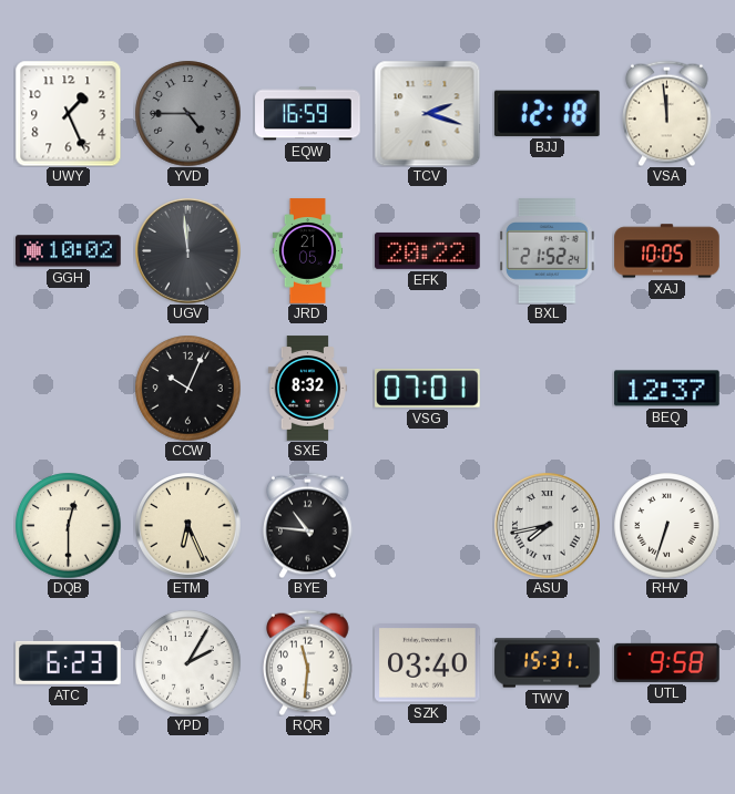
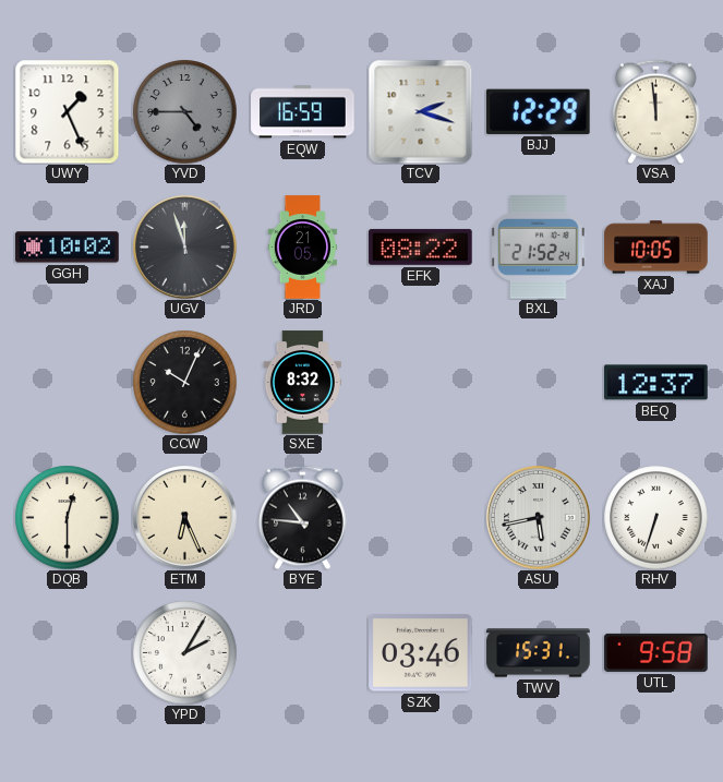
BJJ: 12:18 -> 12:29 (538, 111)
UGV: 11:59 -> 11:57 (185, 248)
EFK: 20:22 -> 08:22 (421, 246)
VSG: 07:01 -> none (428, 389)
ASU: 7:43 -> 5:43 (539, 518)
ATC: 6:23 -> none (69, 662)
RQR: 11:31 -> none (308, 662)
SZK: 03:40 -> 03:46 (421, 653)
